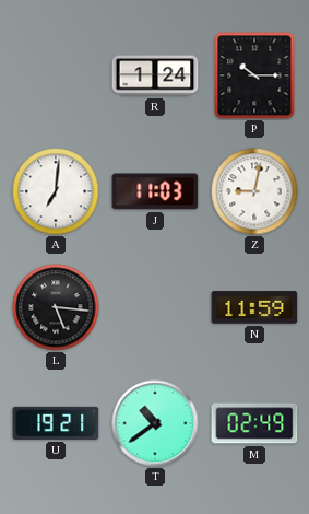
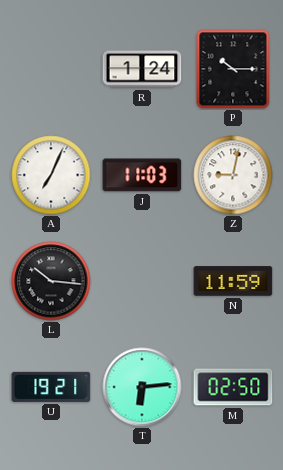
A: 7:01 -> 7:04 (51, 175)
L: 5:16 -> 10:16 (51, 281)
T: 10:39 -> 6:14 (142, 387)
M: 02:49 -> 02:50 (233, 387)
